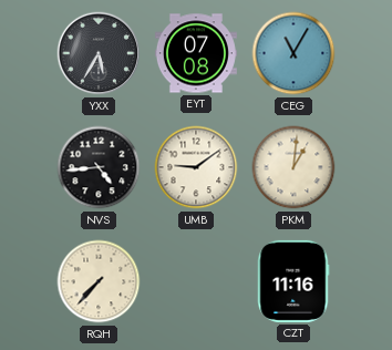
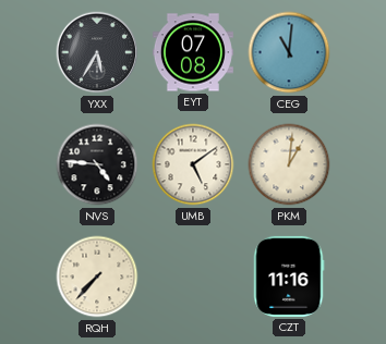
CEG: 11:05 -> 11:01 (289, 52)
NVS: 4:44 -> 4:46 (97, 164)
UMB: 9:09 -> 5:09 (193, 164)
